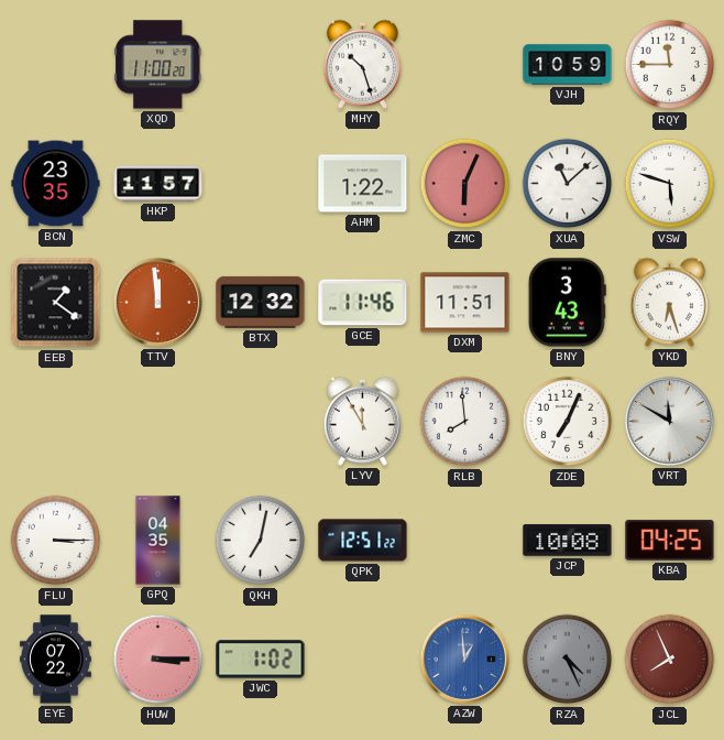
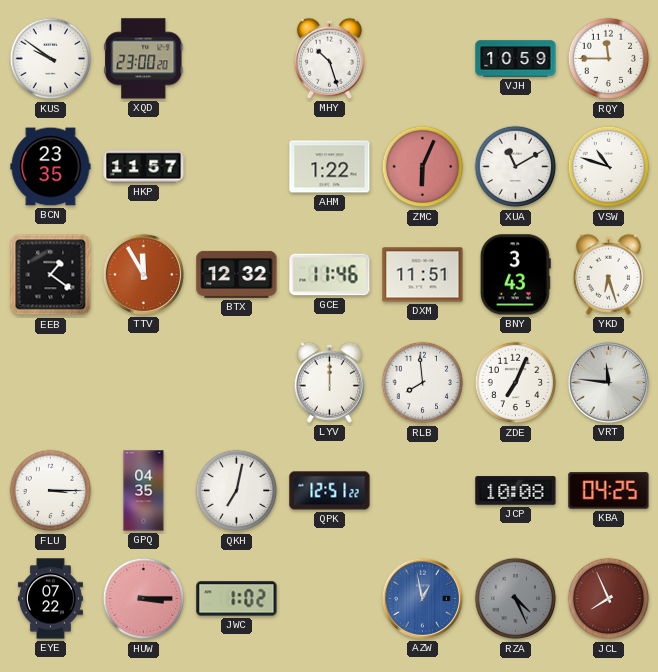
KUS: none -> 9:51 (51, 59)
XQD: 11:00 -> 23:00 (144, 59)
XUA: 11:08 -> 11:10 (516, 167)
VSW: 5:48 -> 10:48 (609, 167)
TTV: 11:59 -> 11:55 (143, 274)
LYV: 11:55 -> 12:00 (329, 382)
VRT: 11:50 -> 11:46 (608, 382)
AZW: 12:59 -> 12:58 (422, 598)
